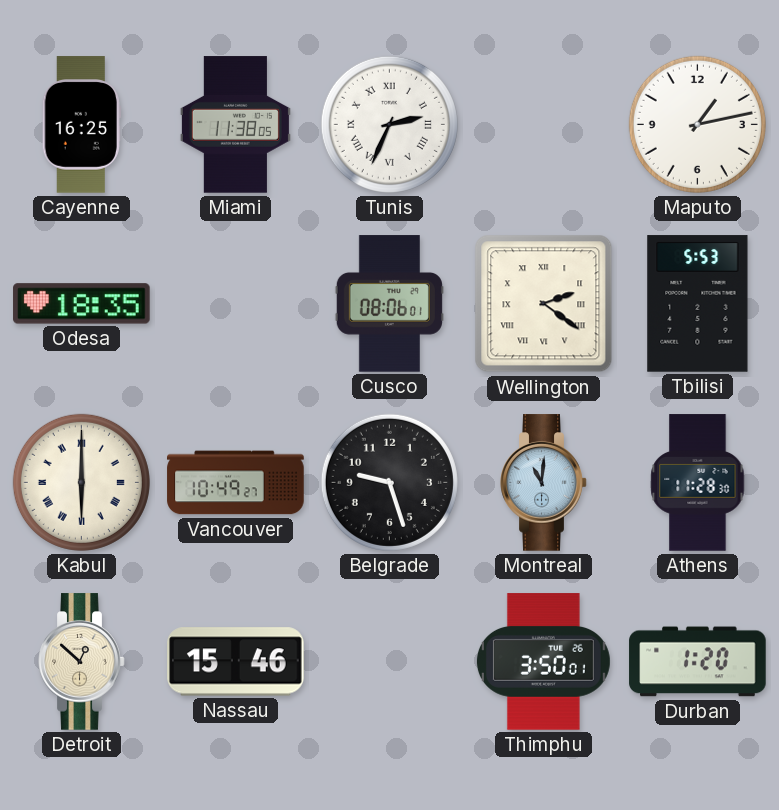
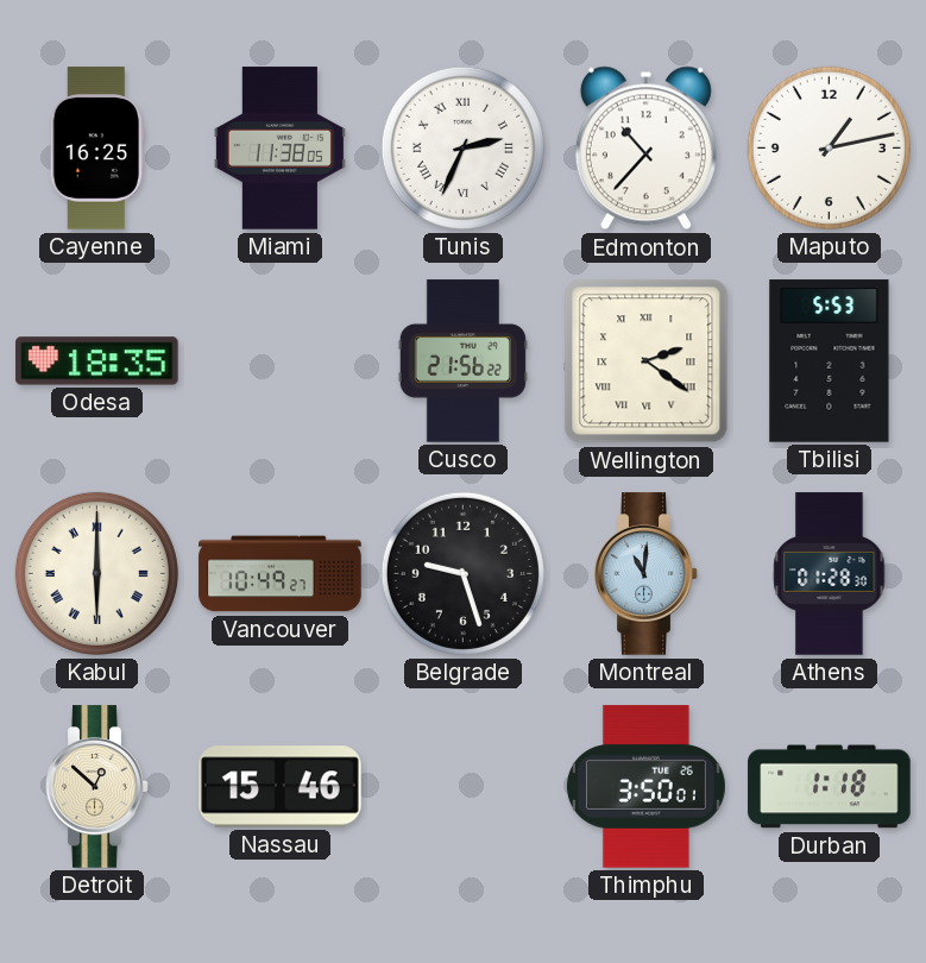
Edmonton: none -> 10:37 (645, 149)
Cusco: 08:06 -> 21:56 (462, 361)
Athens: 11:28 -> 01:28 (830, 574)
Durban: 1:20 -> 1:18 (830, 787)
